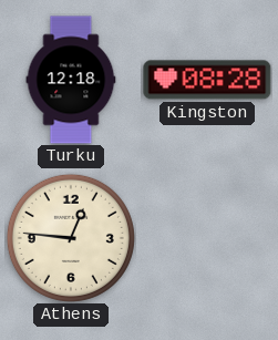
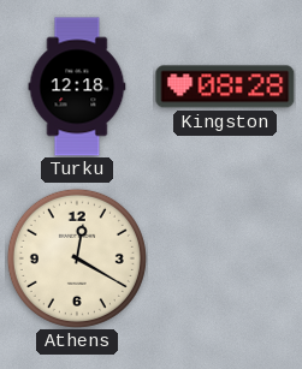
Athens: 12:46 -> 12:20 (77, 258)
